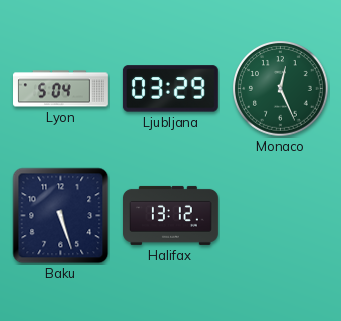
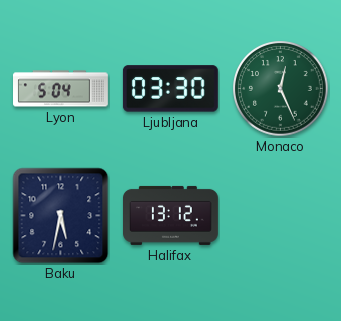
Ljubljana: 03:29 -> 03:30 (170, 89)
Baku: 5:27 -> 5:32 (61, 216)
